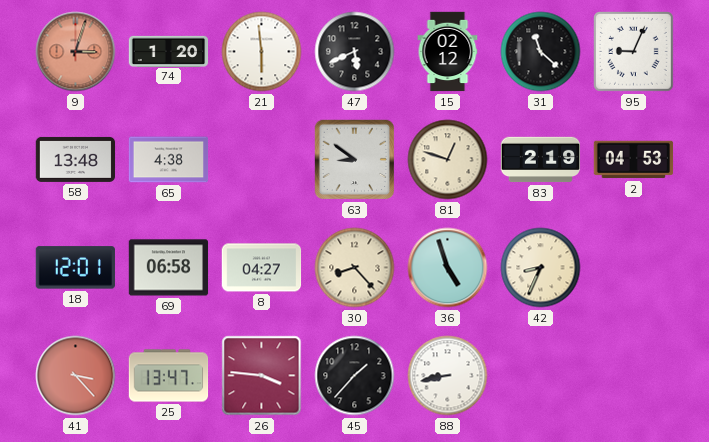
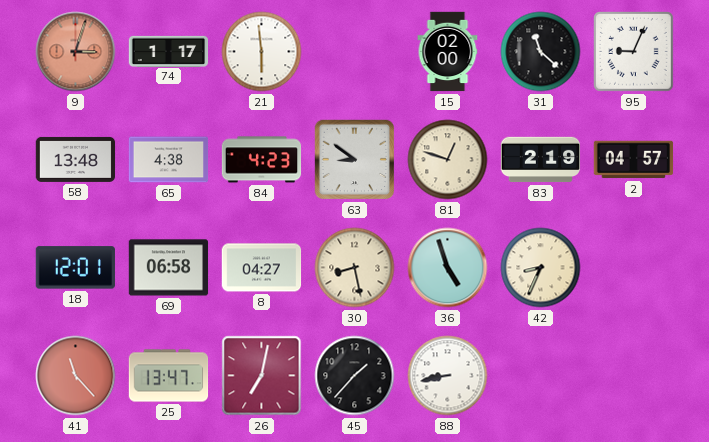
74: 1:20 -> 1:17 (169, 51)
47: 5:41 -> none (355, 52)
15: 02:12 -> 02:00 (448, 52)
84: none -> 4:23 (262, 160)
2: 04:53 -> 04:57 (634, 160)
30: 8:23 -> 8:28 (355, 268)
41: 3:23 -> 11:23 (76, 376)
26: 3:46 -> 7:02 (262, 376)
